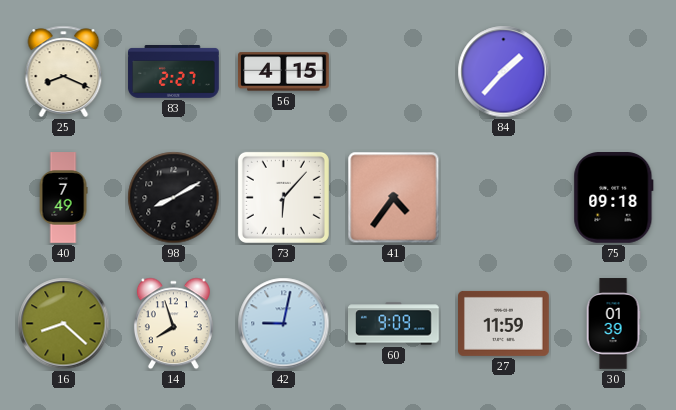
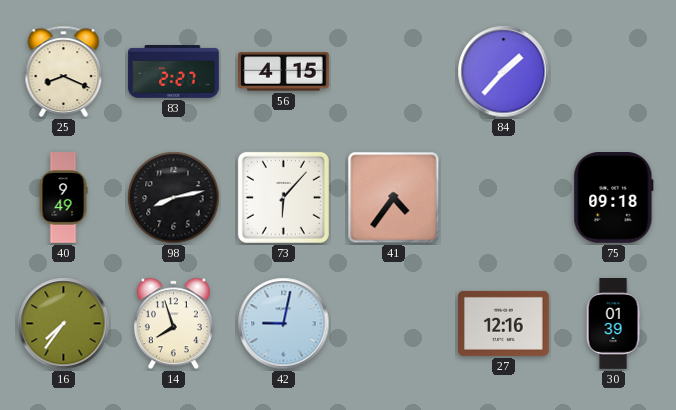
40: 7:49 -> 9:49 (63, 198)
98: 8:10 -> 8:13 (174, 198)
16: 8:22 -> 7:36 (64, 324)
60: 9:09 -> none (394, 324)
27: 11:59 -> 12:16 (504, 323)
